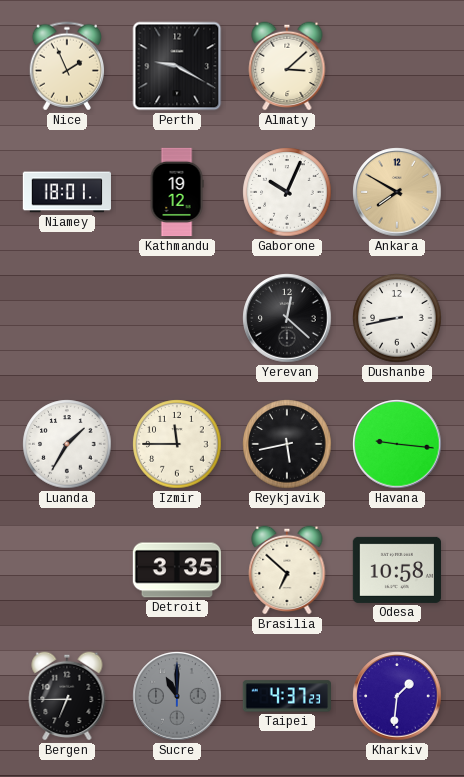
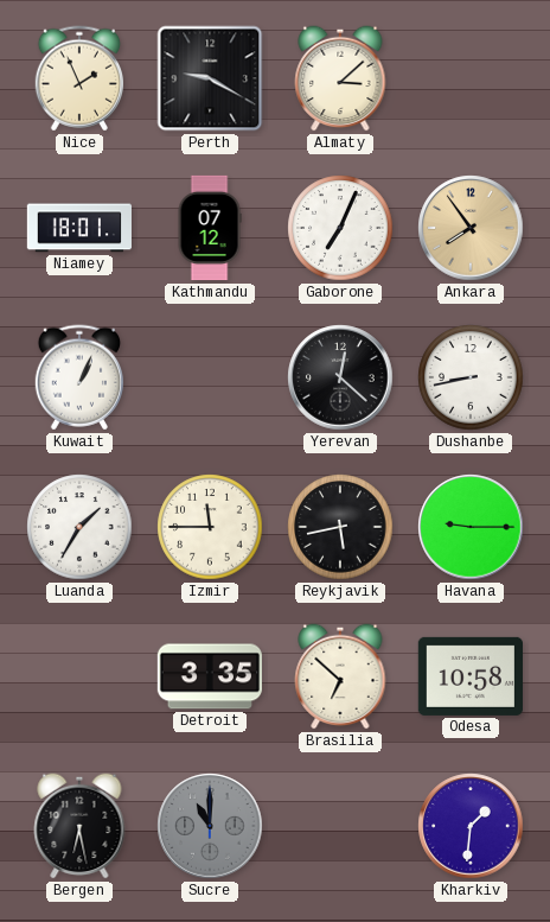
Kathmandu: 19:12 -> 07:12 (210, 228)
Gaborone: 10:04 -> 7:04 (340, 228)
Ankara: 7:50 -> 7:54 (471, 228)
Kuwait: none -> 1:04 (78, 377)
Havana: 9:16 -> 9:15 (471, 527)
Bergen: 6:45 -> 6:28 (79, 826)
Taipei: 4:37 -> none (286, 696)
